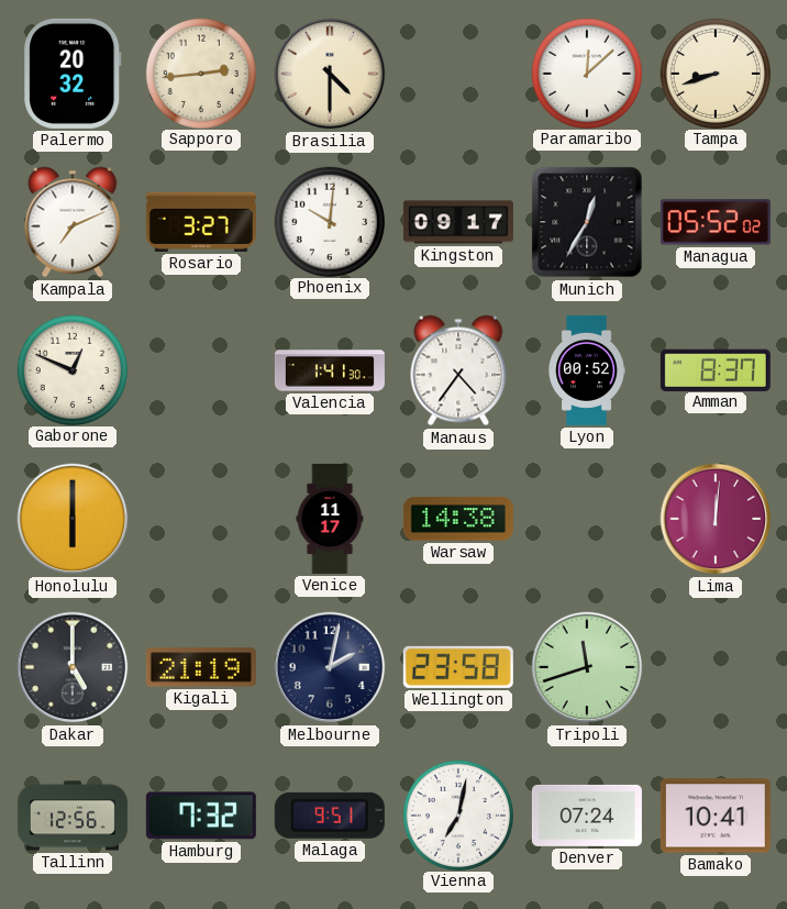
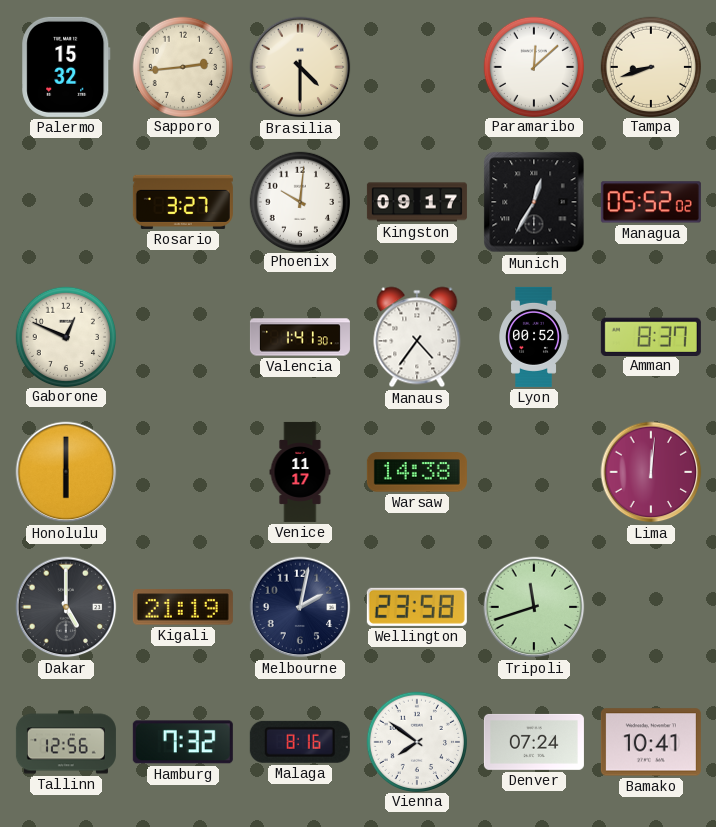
Palermo: 20:32 -> 15:32 (66, 67)
Kampala: 7:11 -> none (73, 222)
Malaga: 9:51 -> 8:16 (300, 742)
Vienna: 7:02 -> 7:51 (416, 741)
